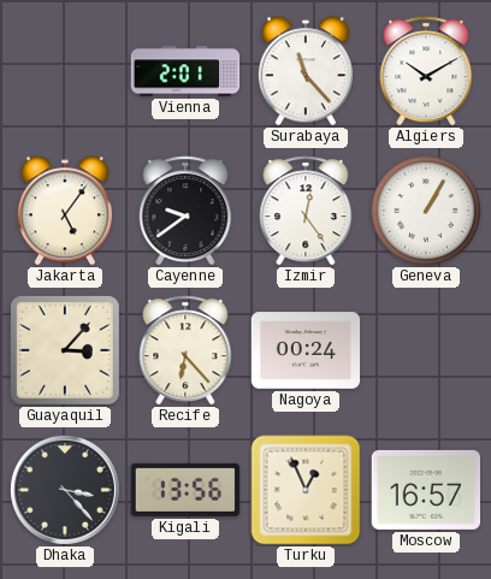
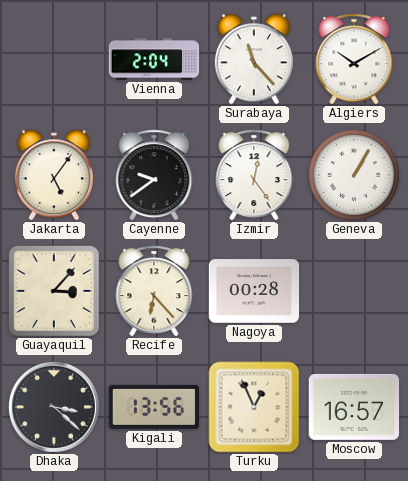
Vienna: 2:01 -> 2:04 (154, 59)
Nagoya: 00:24 -> 00:28 (254, 291)
Dhaka: 3:23 -> 3:22 (54, 407)
